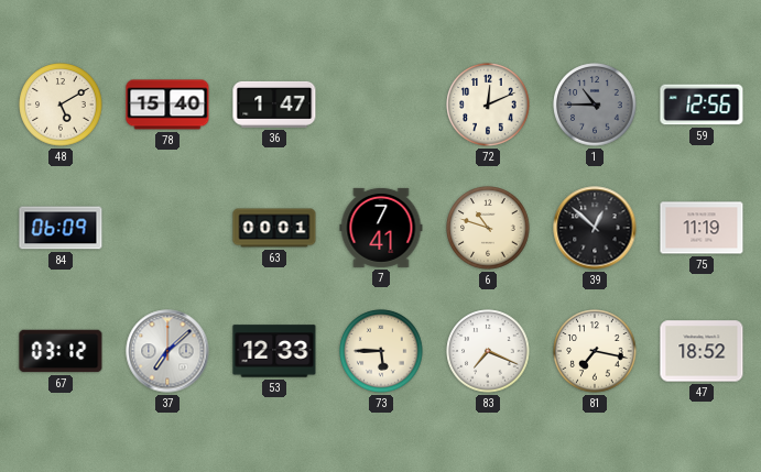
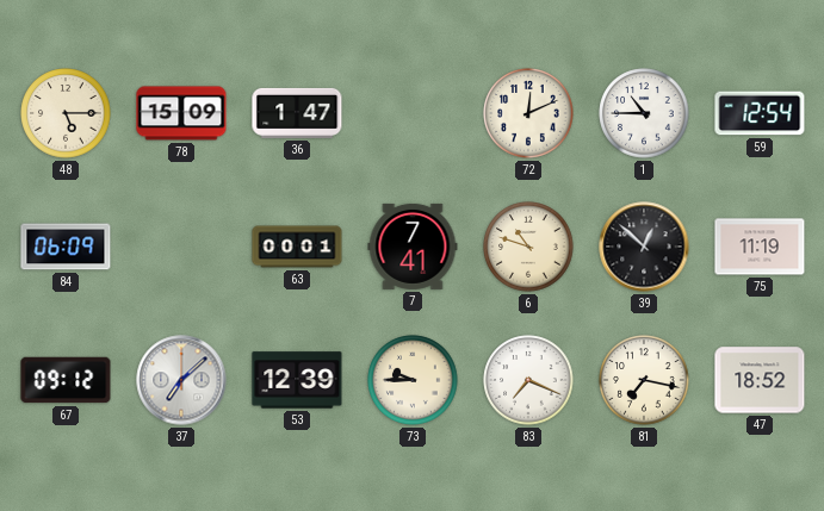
48: 5:10 -> 5:15 (66, 113)
78: 15:40 -> 15:09 (181, 113)
1 dial: grey -> white (644, 113)
59: 12:56 -> 12:54 (760, 113)
67: 03:12 -> 09:12 (66, 380)
53: 12:33 -> 12:39 (297, 380)
73: 5:45 -> 9:45 (413, 380)
